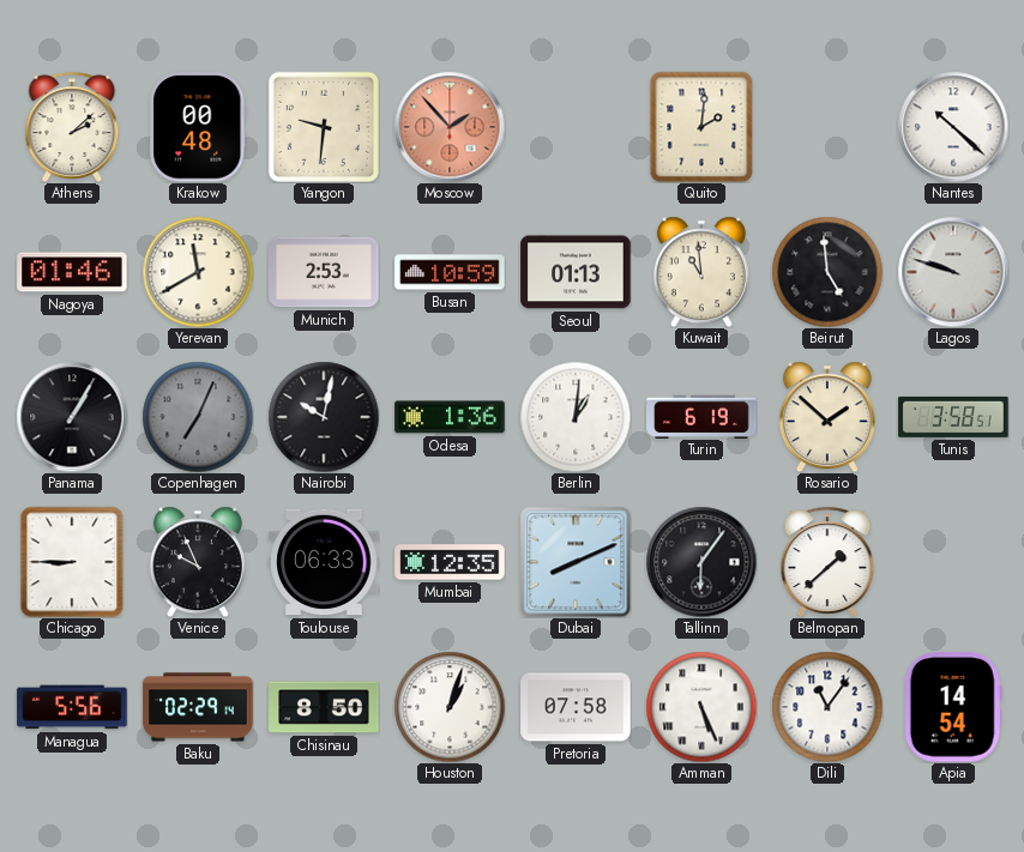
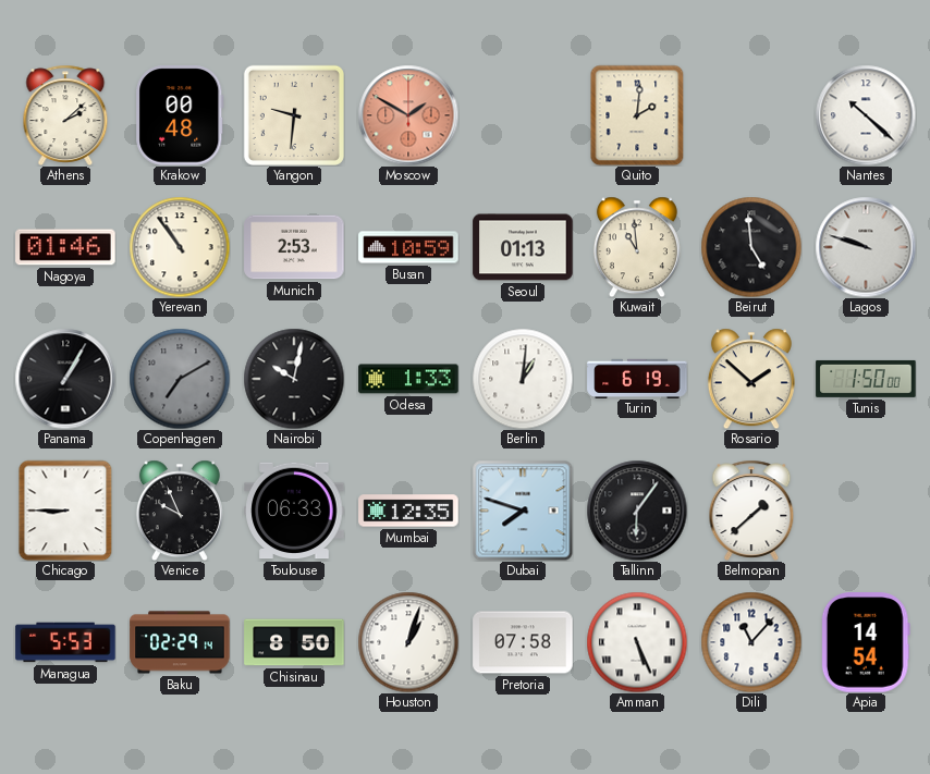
Moscow: 1:53 -> 1:50 (408, 115)
Yerevan: 11:40 -> 10:54 (180, 247)
Copenhagen: 7:04 -> 7:10 (180, 379)
Odesa: 1:36 -> 1:33 (408, 379)
Tunis: 3:58 -> 1:50 (866, 379)
Dubai: 8:11 -> 7:48 (523, 511)
Managua: 5:56 -> 5:53 (65, 642)
Dili: 11:06 -> 11:07 (751, 642)
